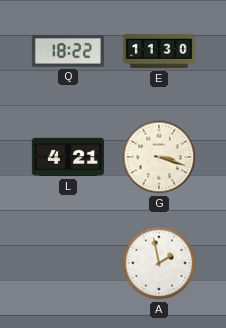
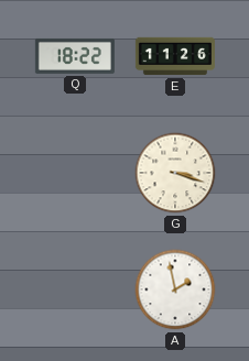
E: 11:30 -> 11:26 (175, 56)
L: 4:21 -> none (68, 157)
